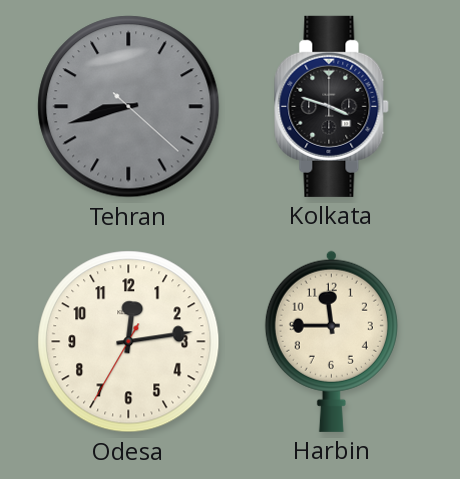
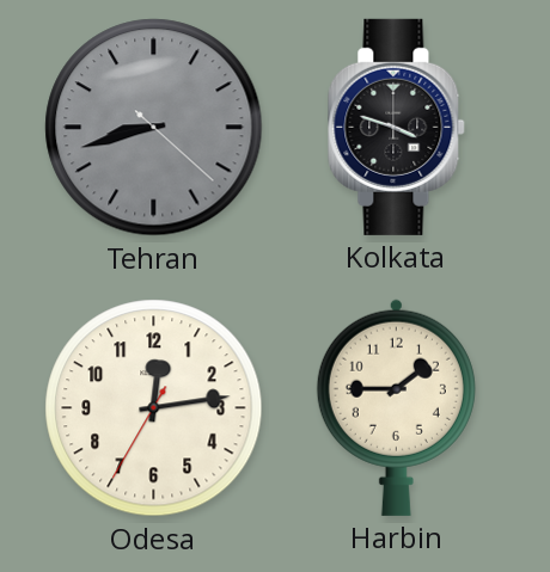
Harbin: 11:45 -> 1:45 (396, 407)
